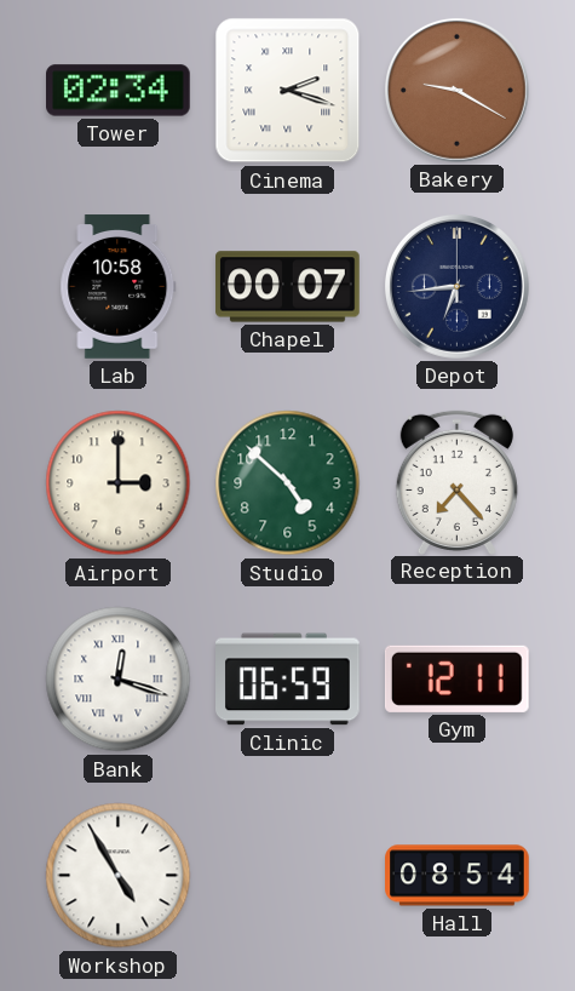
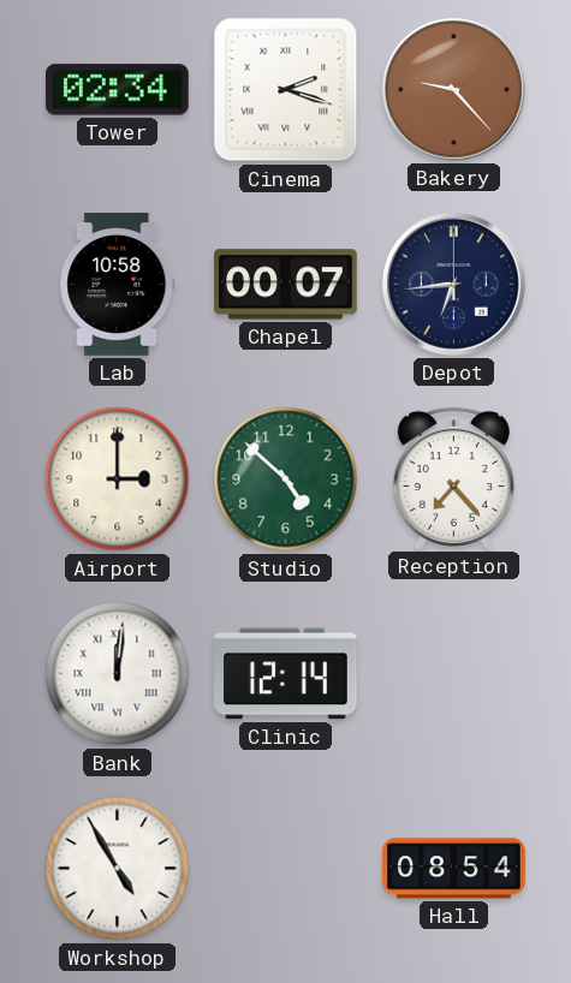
Bakery: 9:20 -> 9:23 (453, 89)
Bank: 12:18 -> 12:01 (118, 674)
Clinic: 06:59 -> 12:14 (286, 674)
Gym: 12:11 -> none (456, 678)
